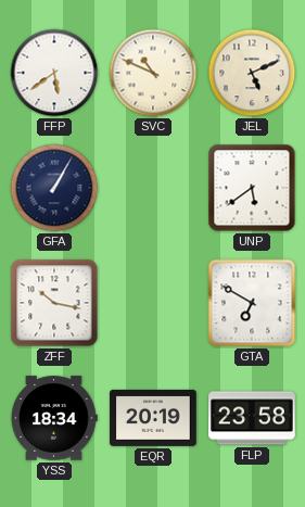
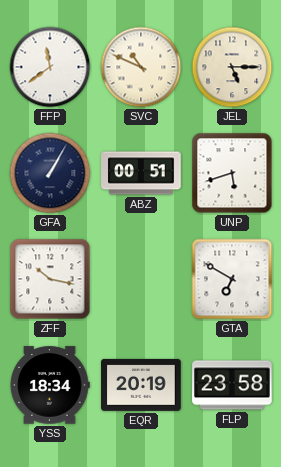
FFP: 5:39 -> 11:39 (50, 67)
JEL: 5:11 -> 5:15 (232, 67)
ABZ: none -> 00:51 (141, 173)
UNP: 5:39 -> 5:42 (232, 173)
